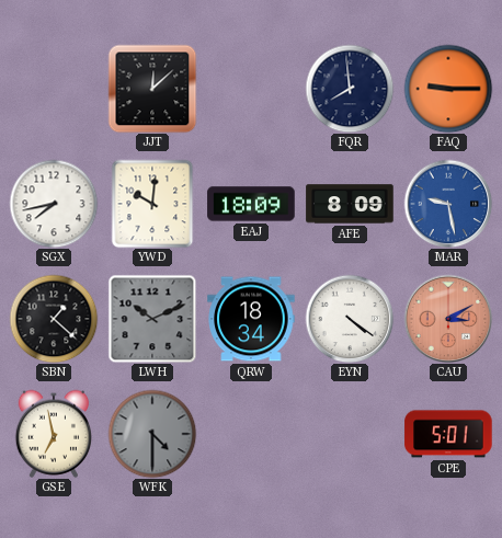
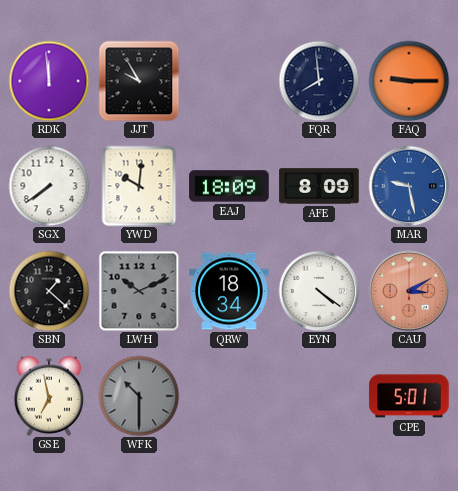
RDK: none -> 11:59 (49, 81)
JJT: 12:08 -> 9:55 (139, 81)
SGX: 7:43 -> 7:39 (49, 186)
WFK: 4:30 -> 10:30 (139, 396)
